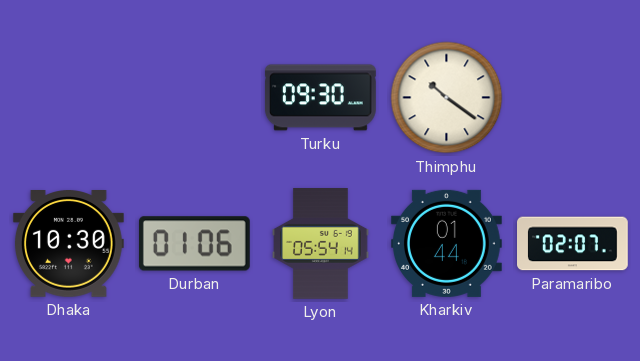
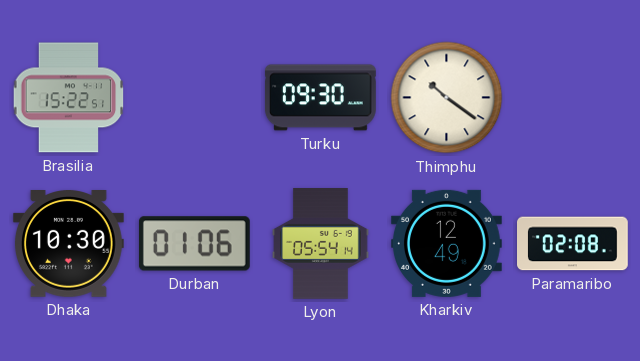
Brasilia: none -> 15:22 (69, 98)
Kharkiv: 01:44 -> 12:49 (447, 243)
Paramaribo: 02:07 -> 02:08 (573, 244)
